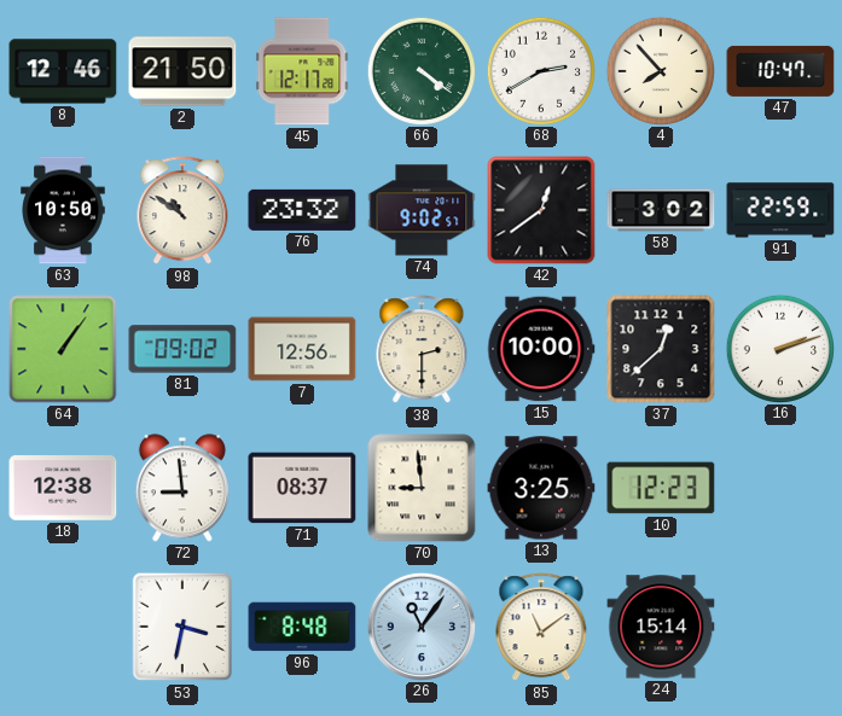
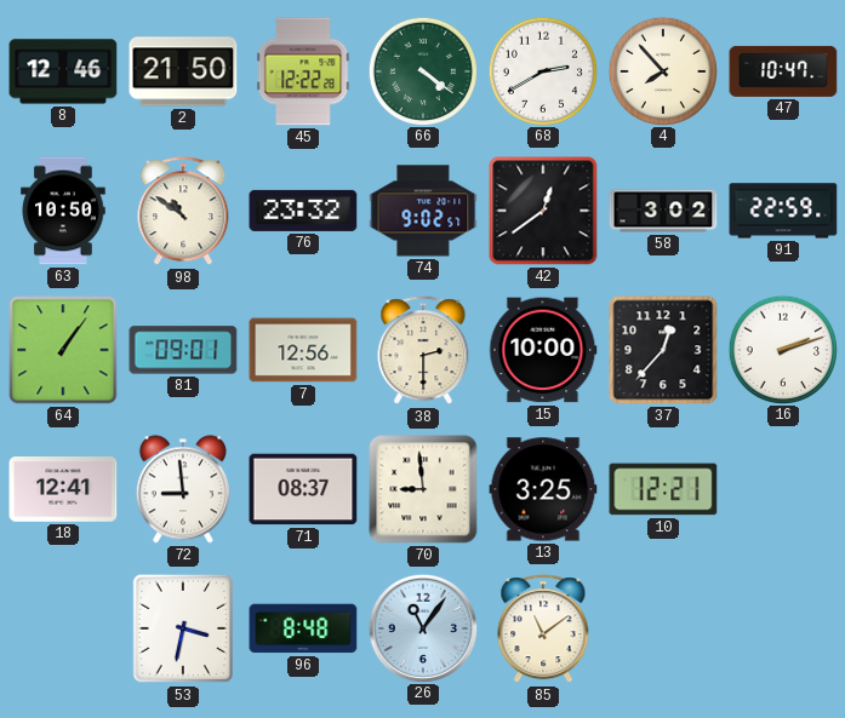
45: 12:17 -> 12:22 (303, 71)
81: 09:02 -> 09:01 (183, 350)
37: 12:38 -> 12:37 (663, 350)
18: 12:38 -> 12:41 (63, 490)
10: 12:23 -> 12:21 (663, 489)
24: 15:14 -> none (661, 627)
